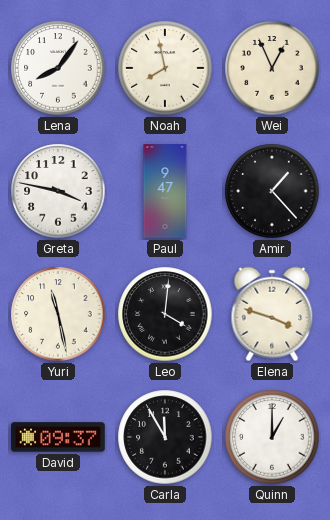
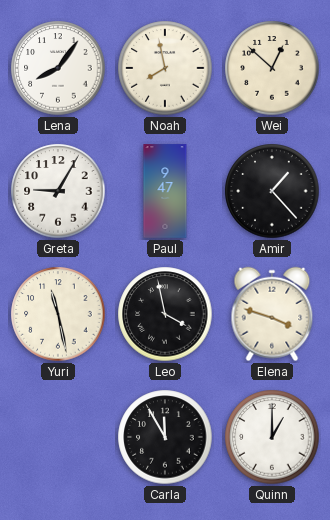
Wei: 12:56 -> 12:52 (272, 68)
Greta: 3:47 -> 9:05 (58, 191)
Leo: 4:01 -> 3:58 (165, 314)
David: 09:37 -> none (58, 437)
